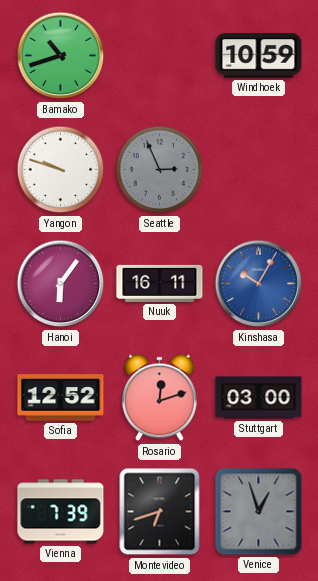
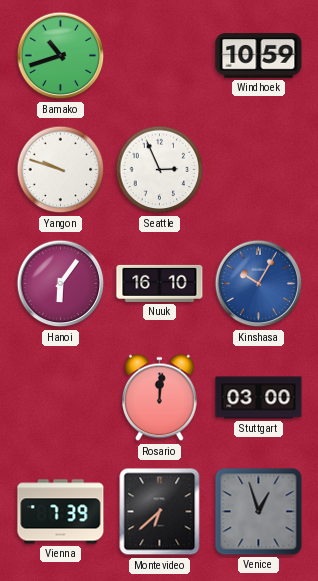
Seattle dial: grey -> white (160, 170)
Nuuk: 16:11 -> 16:10 (160, 283)
Sofia: 12:52 -> none (61, 398)
Rosario: 12:12 -> 12:01 (160, 398)
Montevideo: 6:42 -> 6:38 (160, 512)
